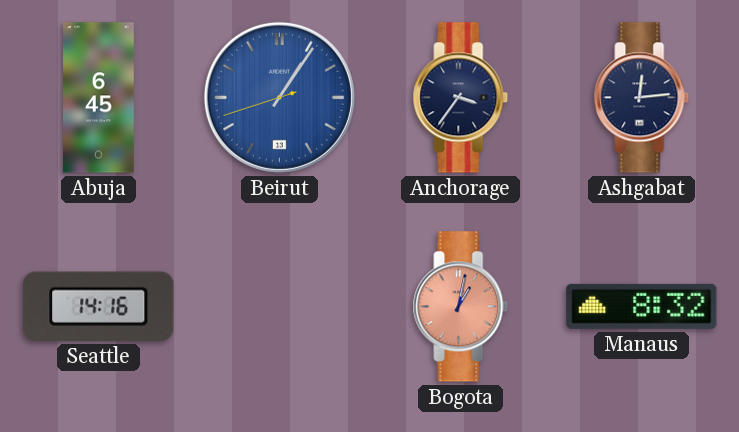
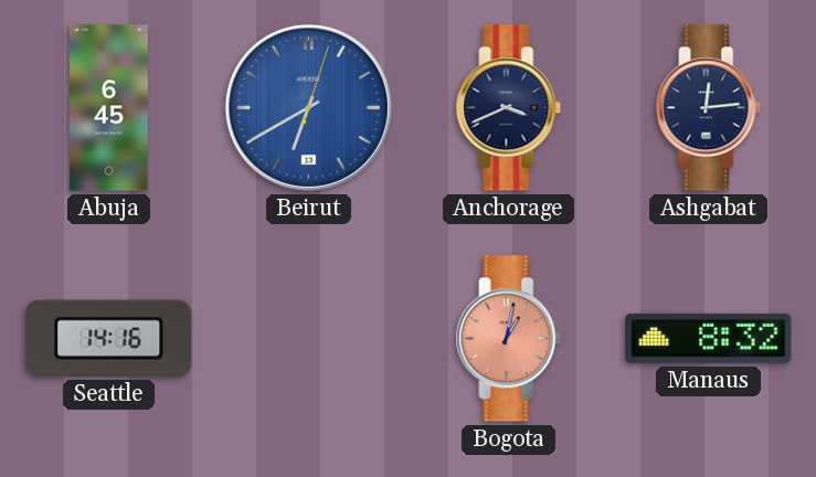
Beirut: 1:05 -> 6:40 (308, 107)
Anchorage: 3:36 -> 3:41 (509, 108)
